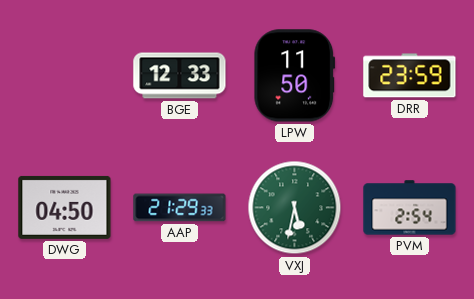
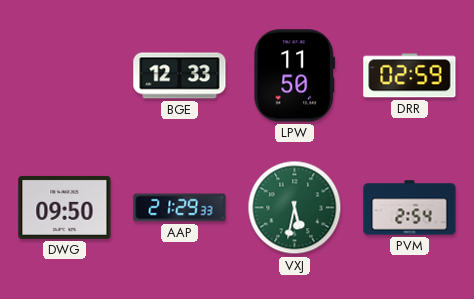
DRR: 23:59 -> 02:59 (410, 76)
DWG: 04:50 -> 09:50 (65, 207)
